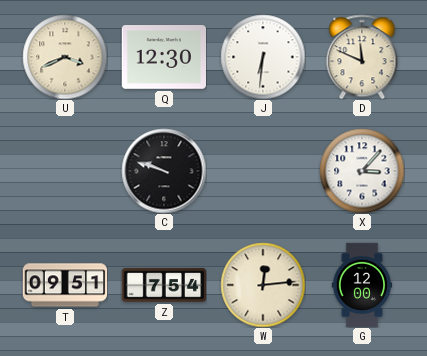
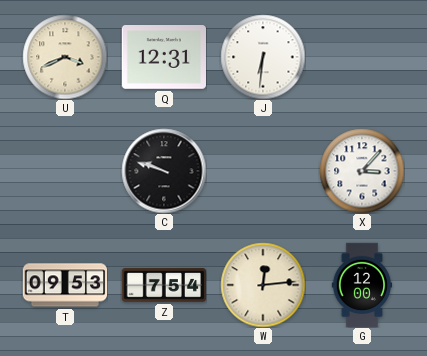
Q: 12:30 -> 12:31 (163, 58)
D: 11:49 -> none (362, 57)
T: 09:51 -> 09:53 (65, 285)
